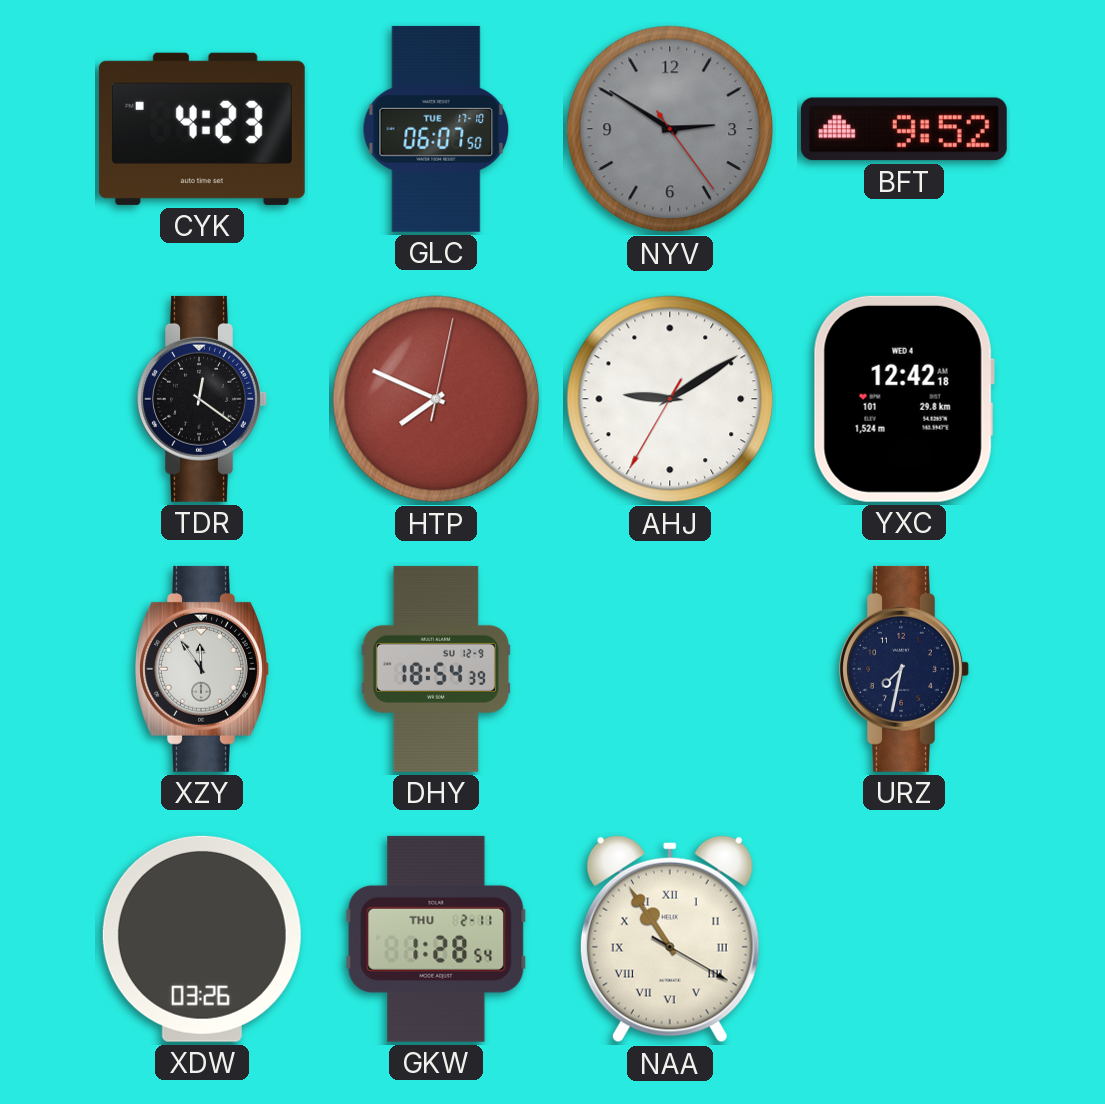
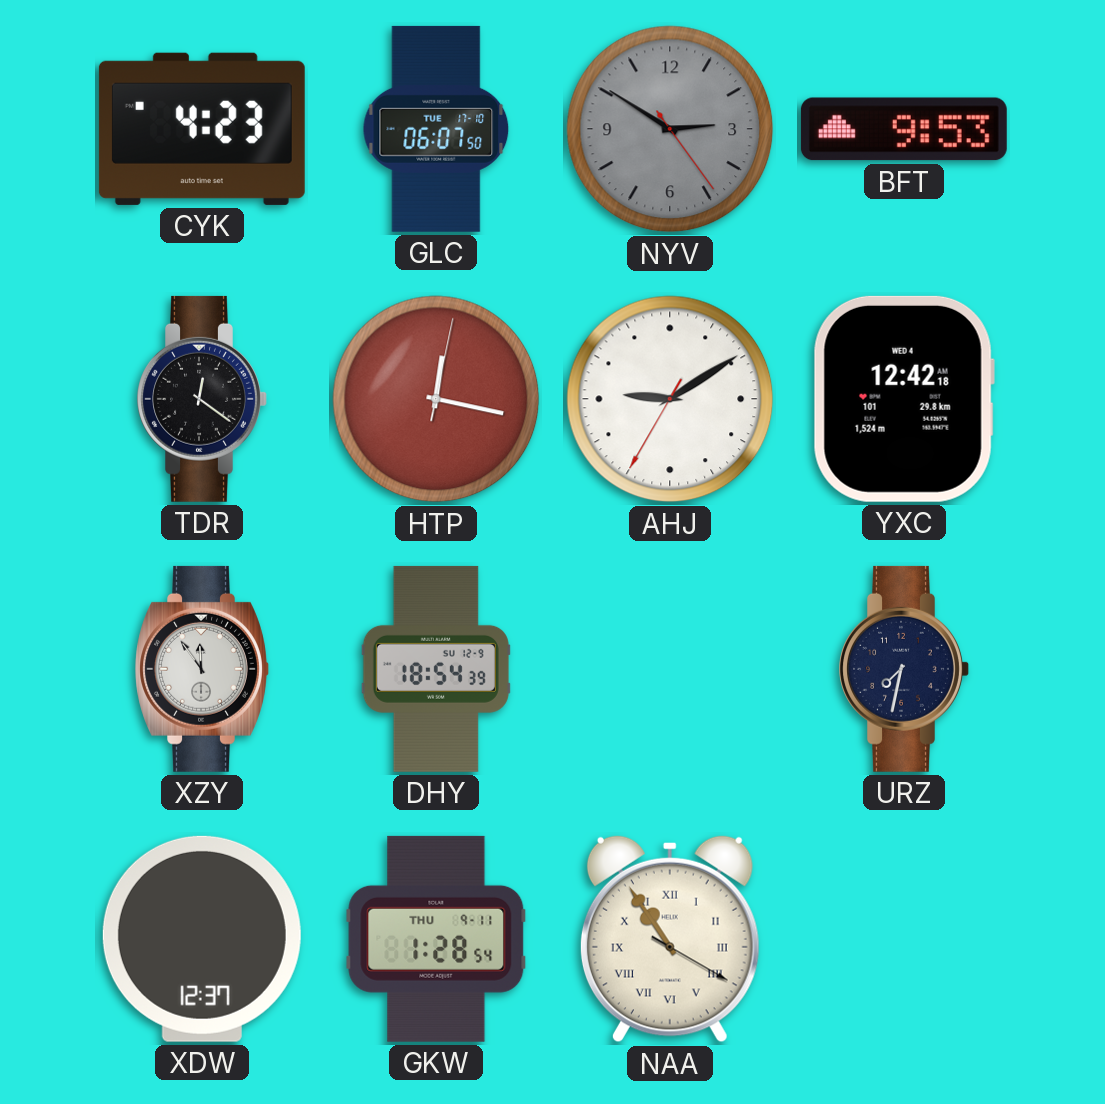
BFT: 9:52 -> 9:53 (904, 129)
HTP: 7:49 -> 12:17 (436, 399)
XDW: 03:26 -> 12:37 (202, 939)
GKW date: THU 2-11 -> THU 9-11 (436, 939)
